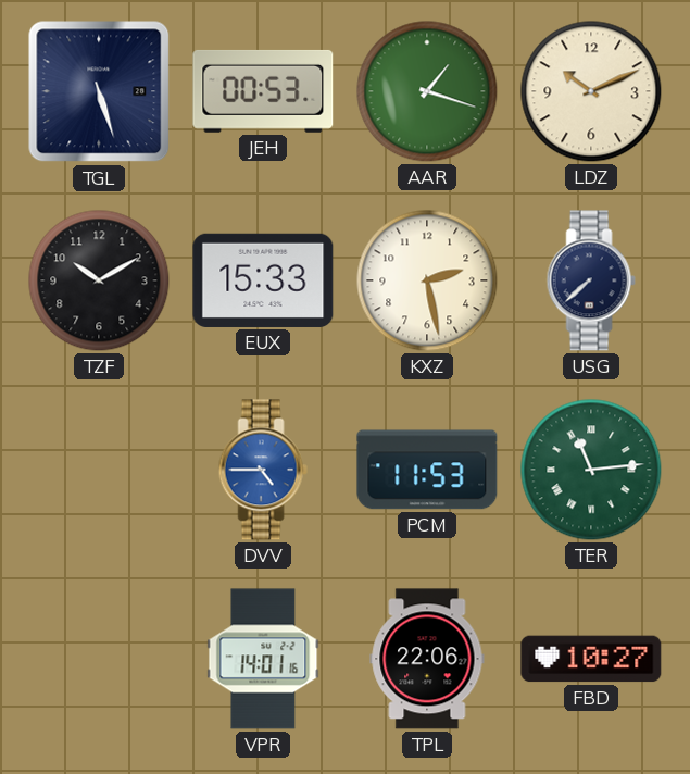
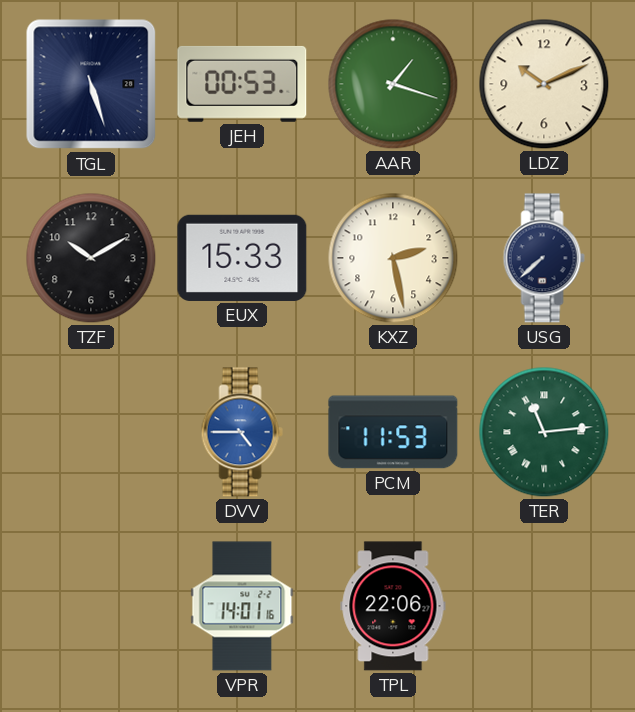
FBD: 10:27 -> none (591, 659)
